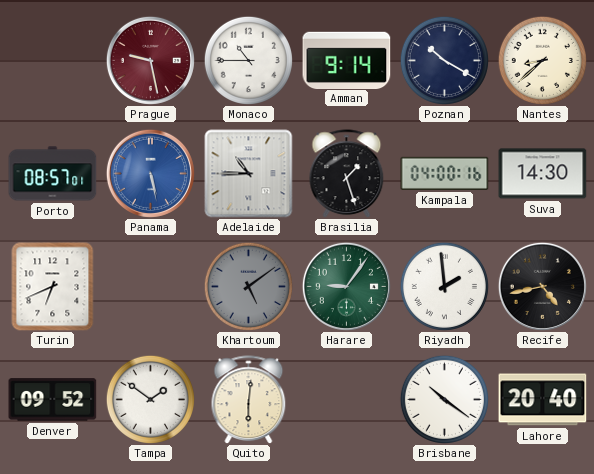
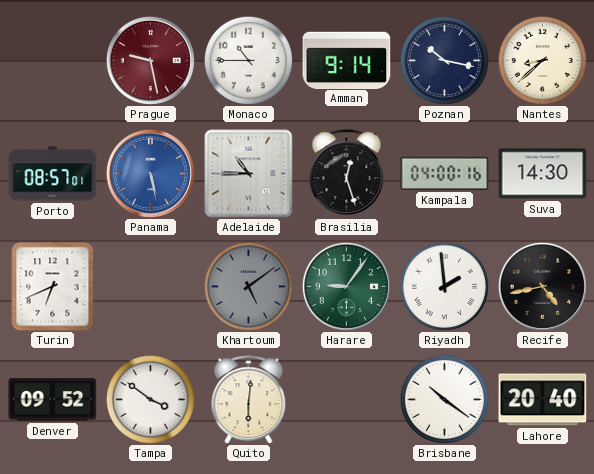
Poznan: 10:20 -> 10:17 (444, 60)
Brasilia: 1:27 -> 12:27 (347, 174)
Tampa: 1:51 -> 3:51 (150, 399)
